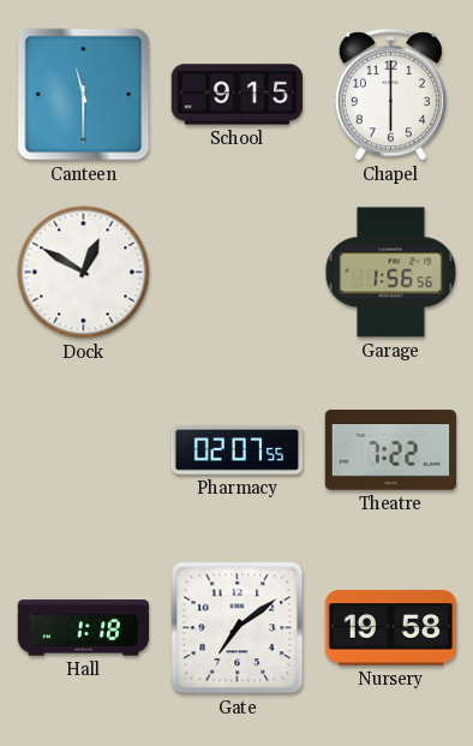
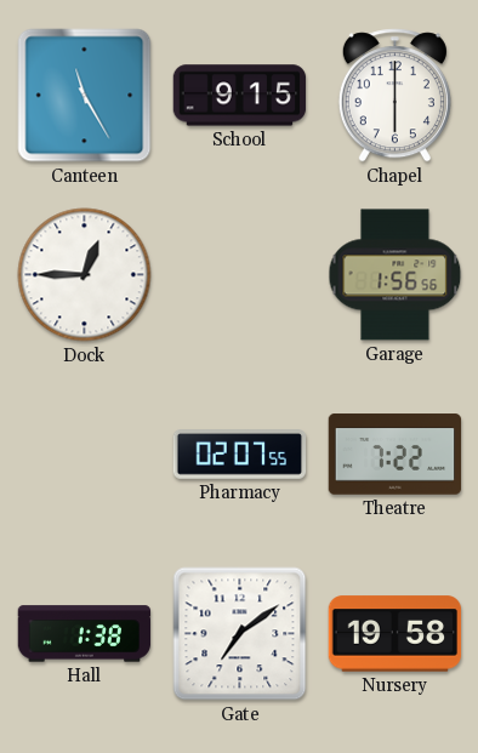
Canteen: 11:30 -> 11:25 (85, 96)
Dock: 12:50 -> 12:45 (85, 275)
Hall: 1:18 -> 1:38 (85, 634)
